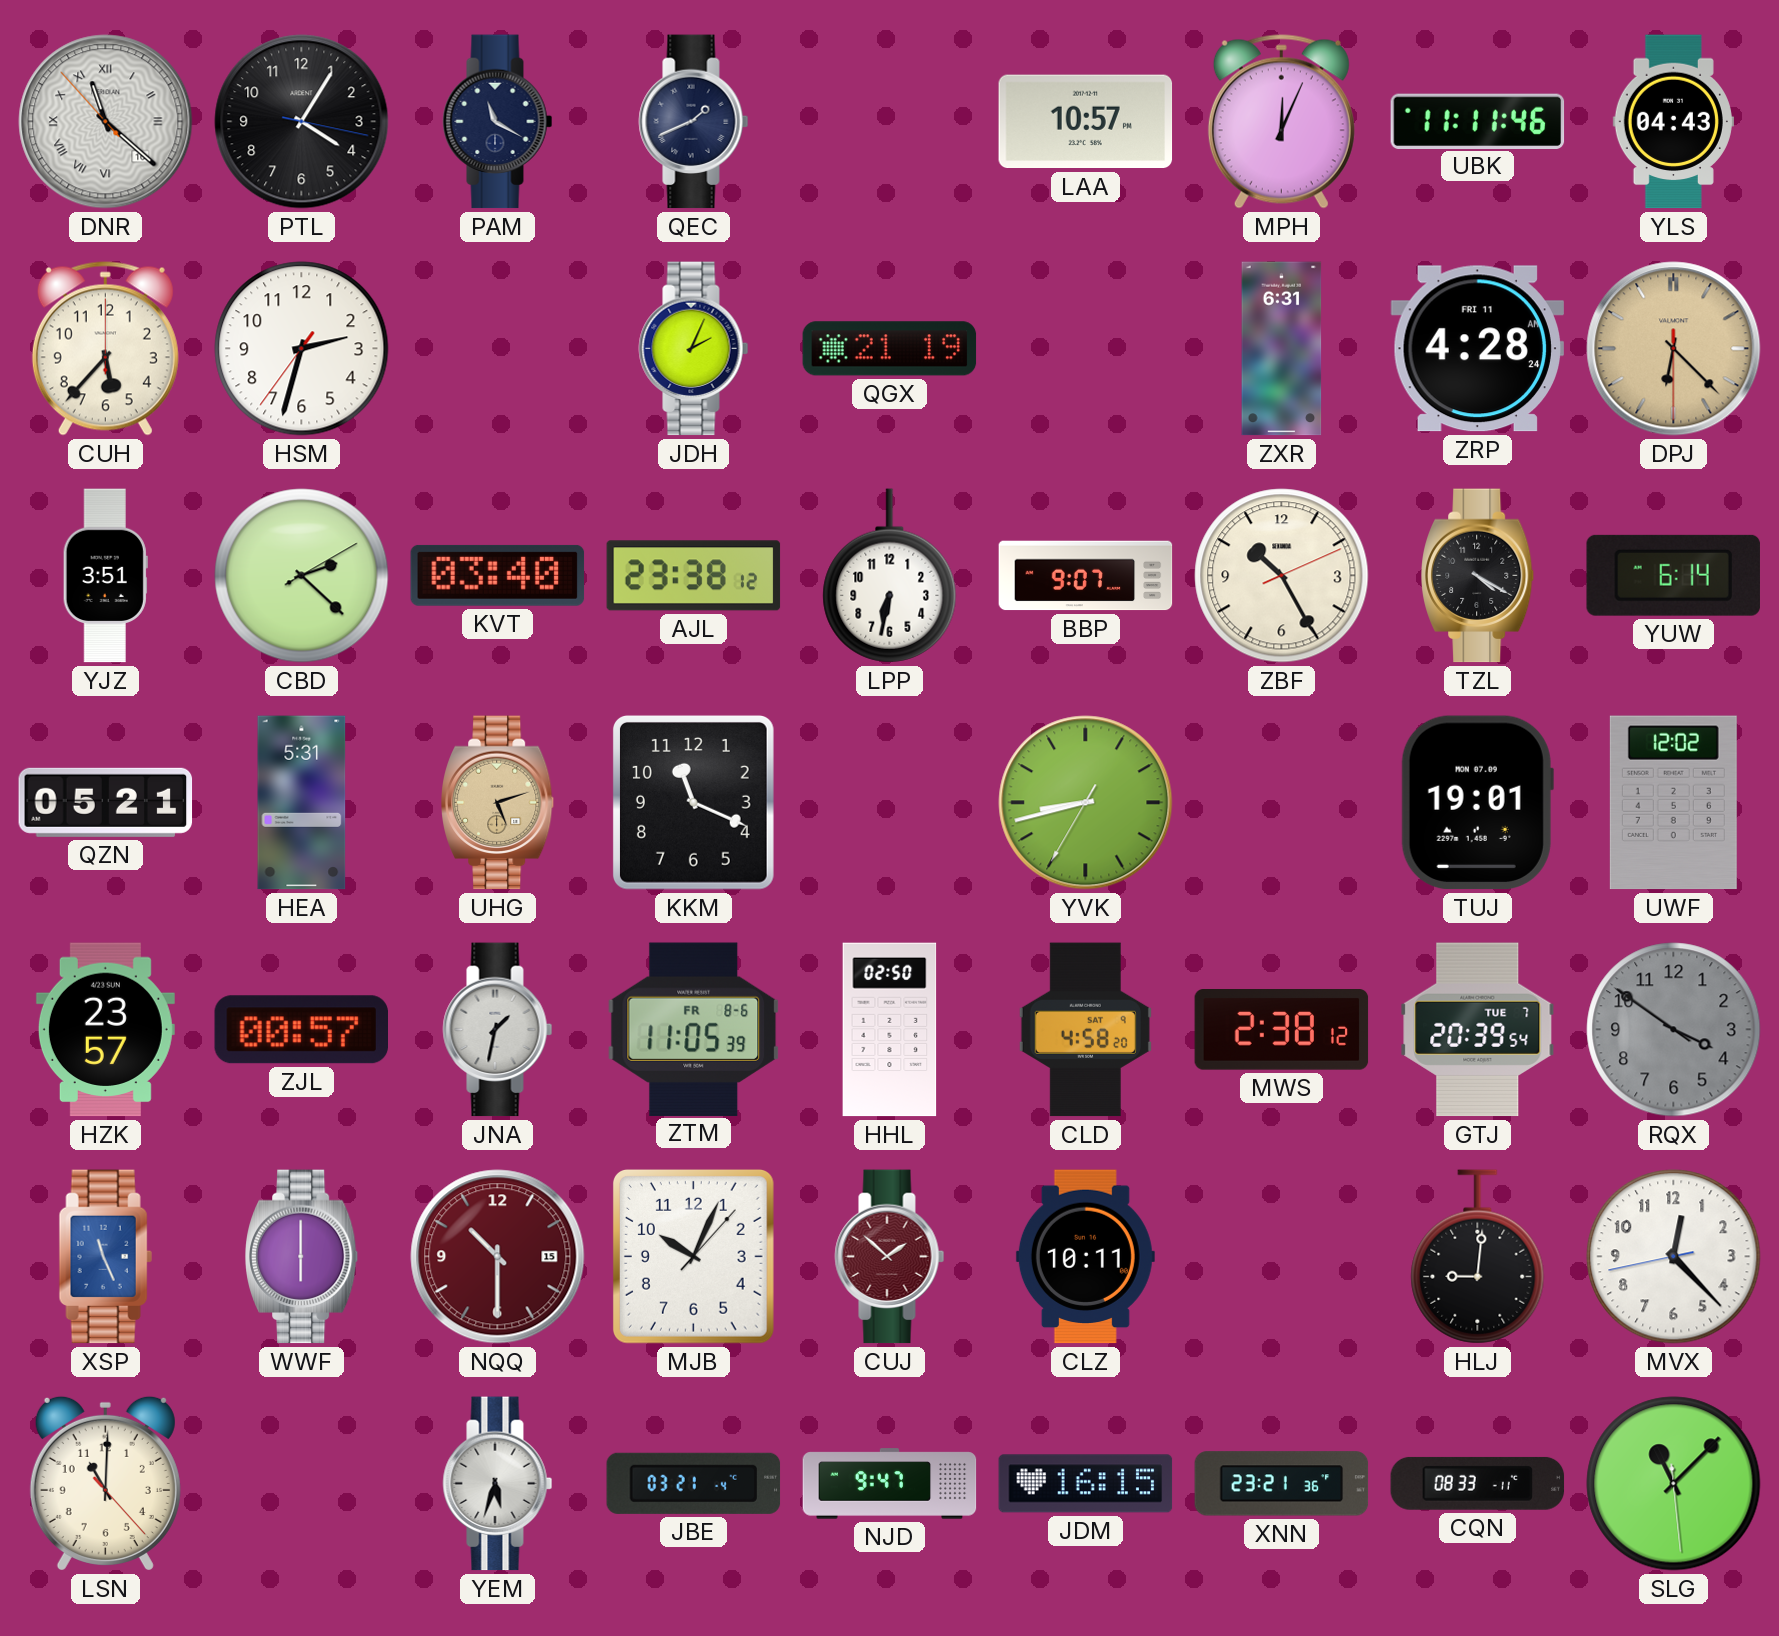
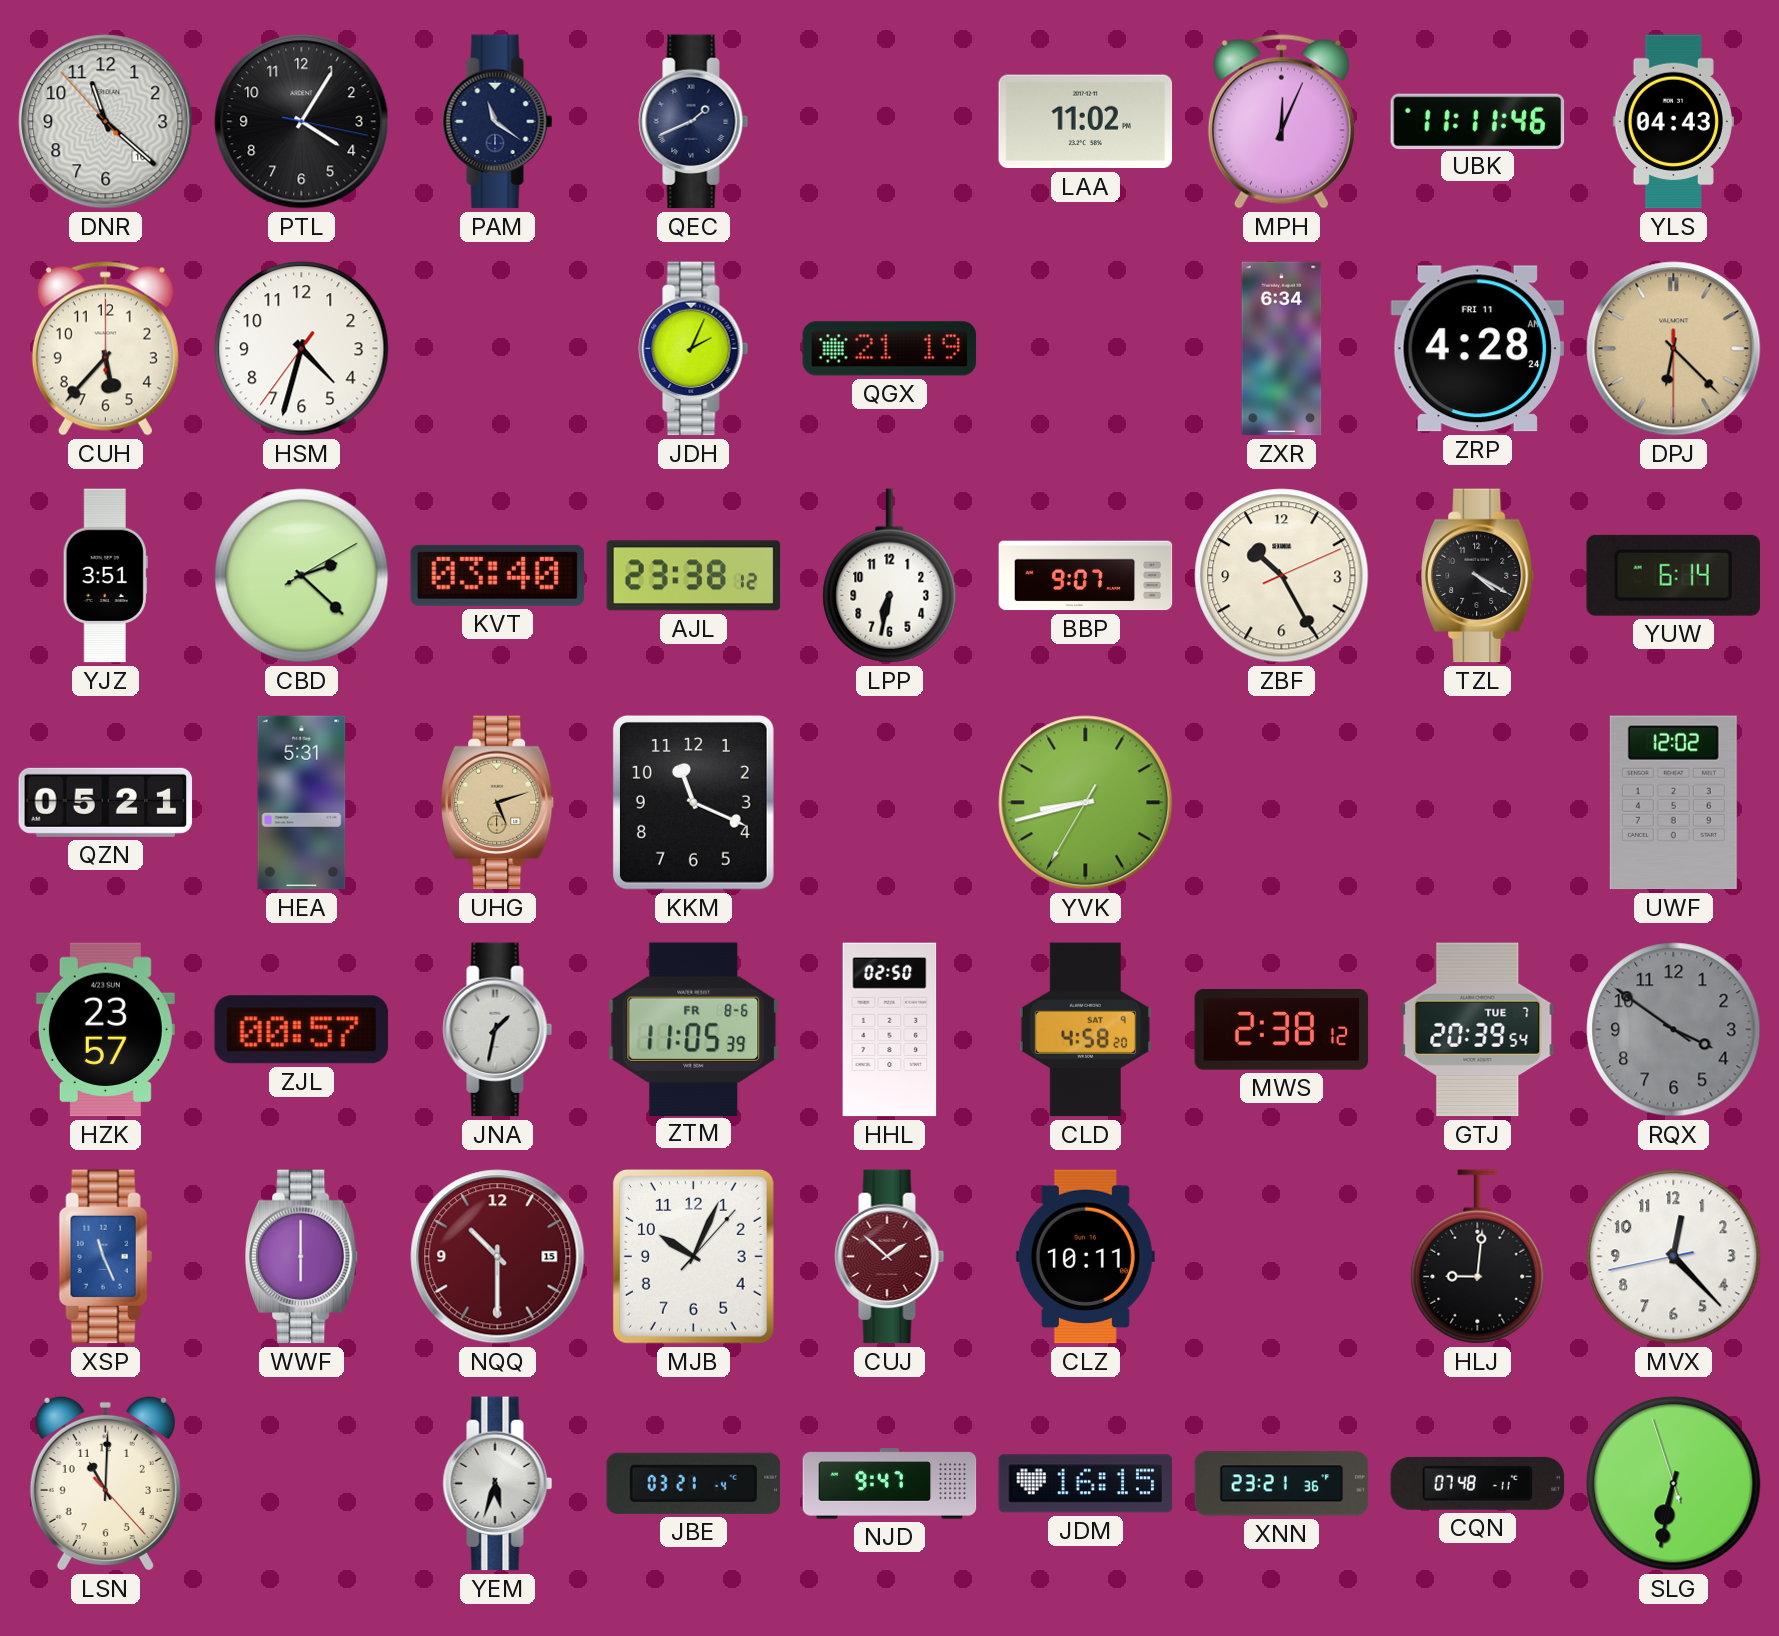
DNR numerals: Roman -> Arabic (106, 122)
PAM: 11:20 -> 11:21 (498, 122)
LAA: 10:57 -> 11:02 (1086, 122)
HSM: 2:32 -> 4:32 (302, 349)
ZXR: 6:31 -> 6:34 (1282, 349)
TUJ: 19:01 -> none (1477, 803)
CQN: 08:33 -> 07:48 (1478, 1483)
SLG: 11:07 -> 6:31 (1674, 1484)
